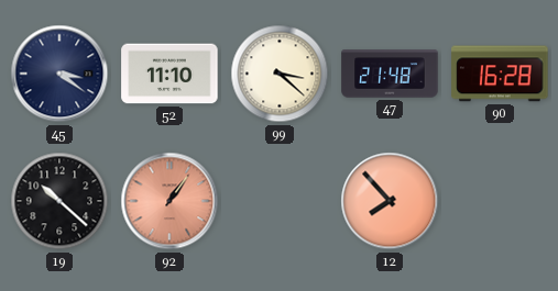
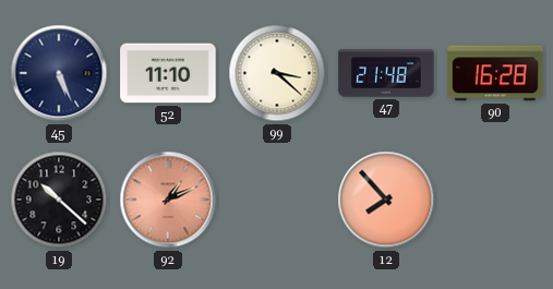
45: 3:21 -> 5:26 (59, 73)
92: 1:06 -> 1:11 (168, 200)
